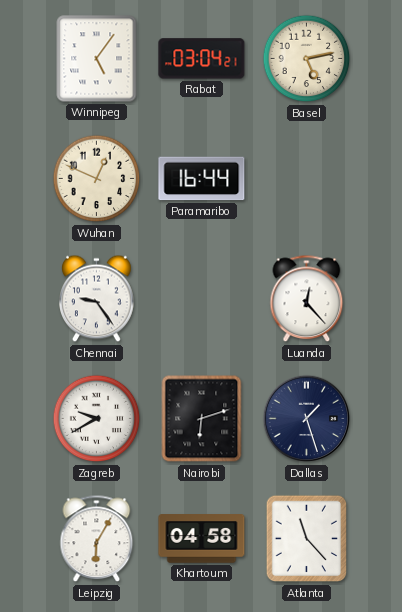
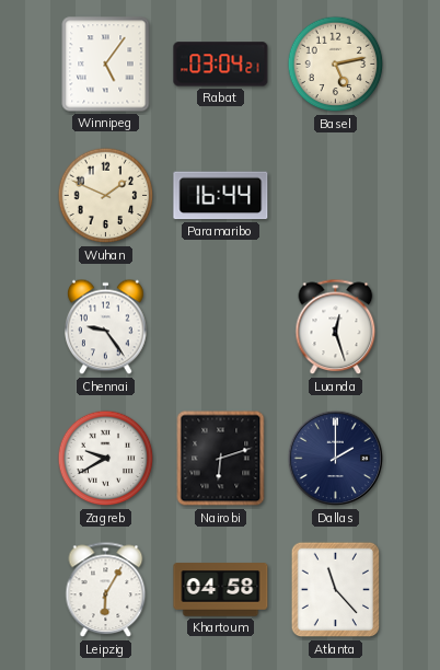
Wuhan: 12:49 -> 1:49 (106, 196)
Luanda: 12:23 -> 12:27 (336, 327)
Dallas: 1:27 -> 2:00 (336, 459)
